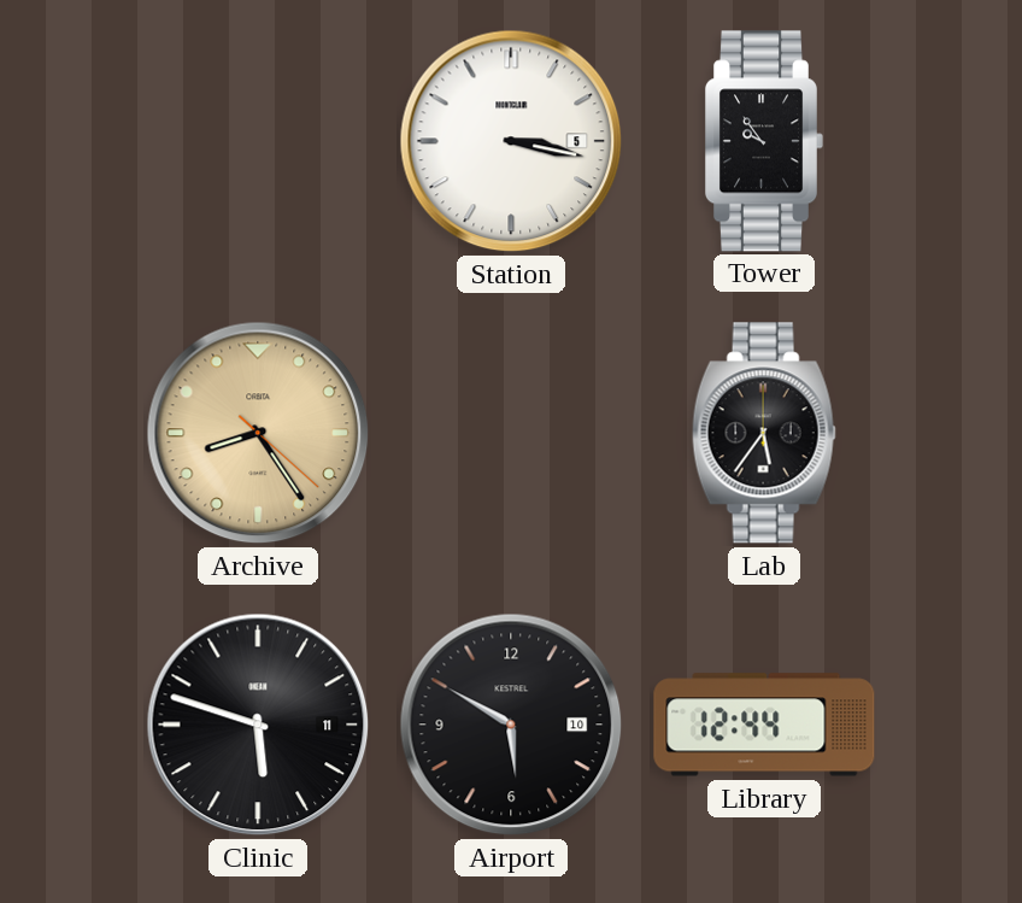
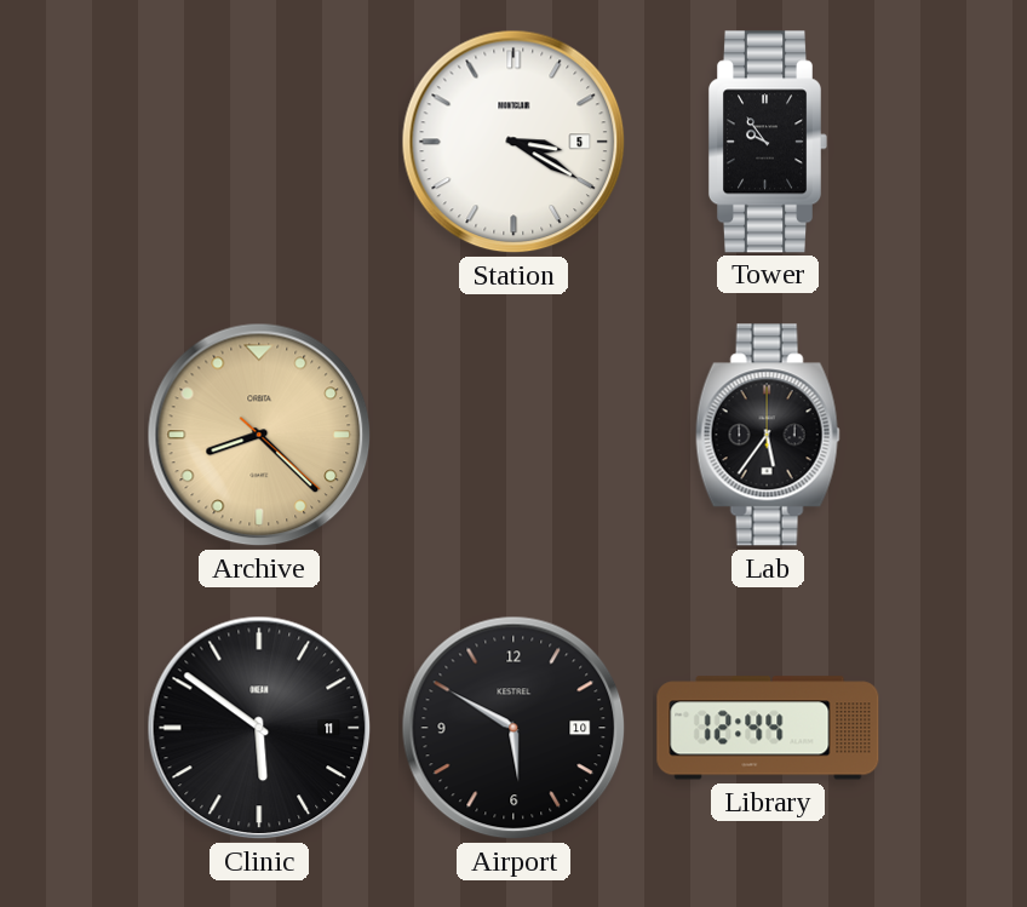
Station: 3:17 -> 3:20 (513, 142)
Archive: 8:24 -> 8:22 (259, 435)
Clinic: 5:48 -> 5:51 (259, 728)
